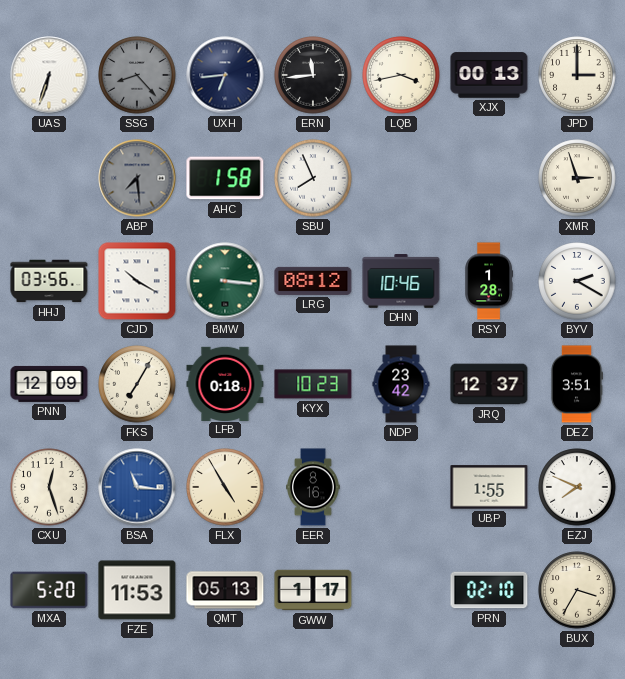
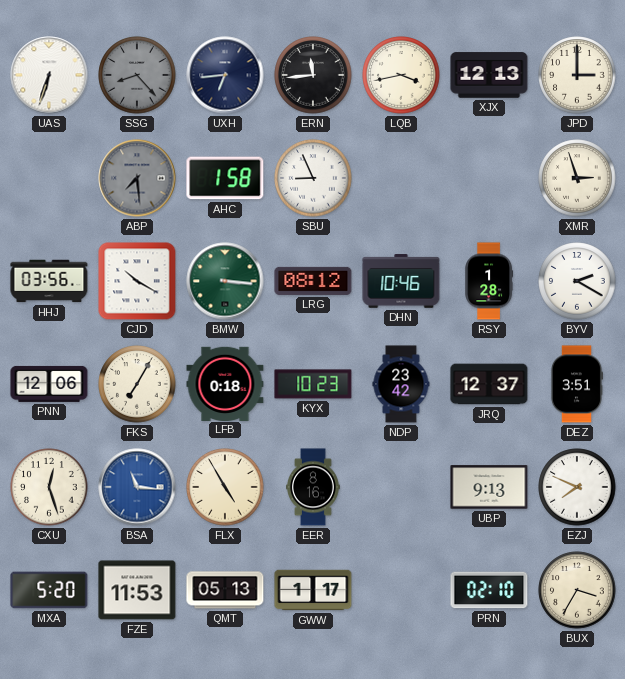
XJX: 00:13 -> 12:13 (489, 75)
SBU: 7:56 -> 8:56 (313, 178)
PNN: 12:09 -> 12:06 (49, 384)
UBP: 1:55 -> 9:13 (489, 487)
